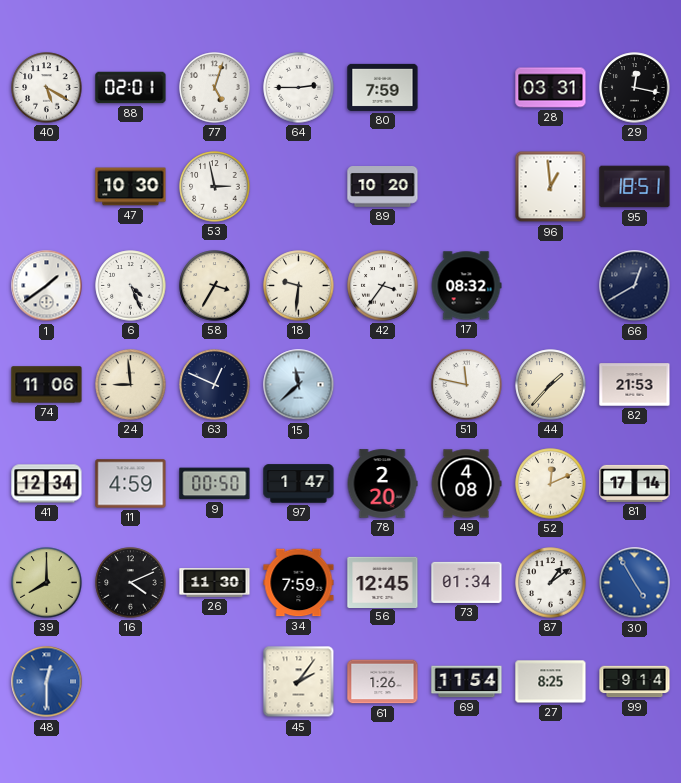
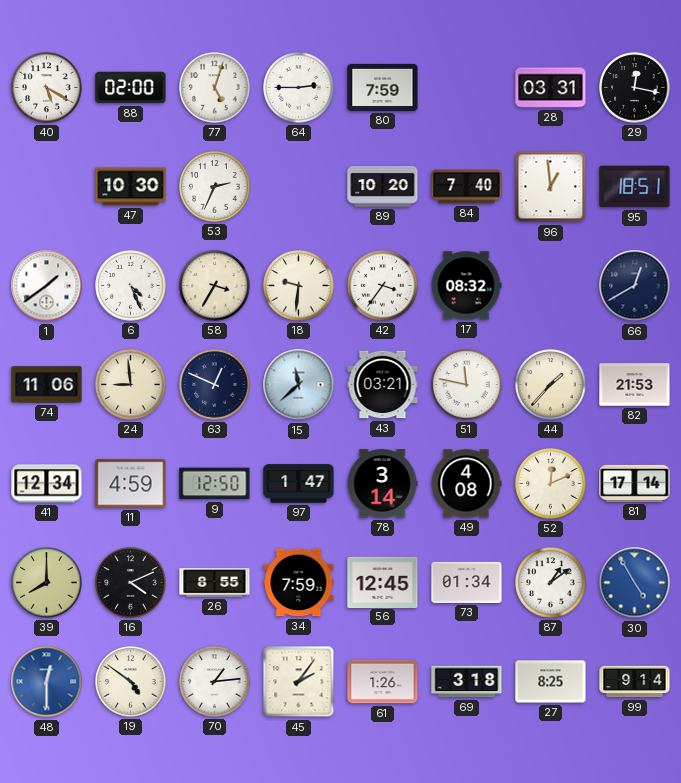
88: 02:01 -> 02:00 (131, 88)
53: 2:58 -> 2:34 (215, 187)
84: none -> 7:40 (467, 187)
43: none -> 03:21 (383, 385)
9: 00:50 -> 12:50 (215, 484)
78: 2:20 -> 3:14 (382, 484)
26: 11:30 -> 8:55 (215, 583)
19: none -> 4:51 (131, 682)
70: none -> 1:14 (215, 682)
69: 11:54 -> 3:18 (467, 682)
